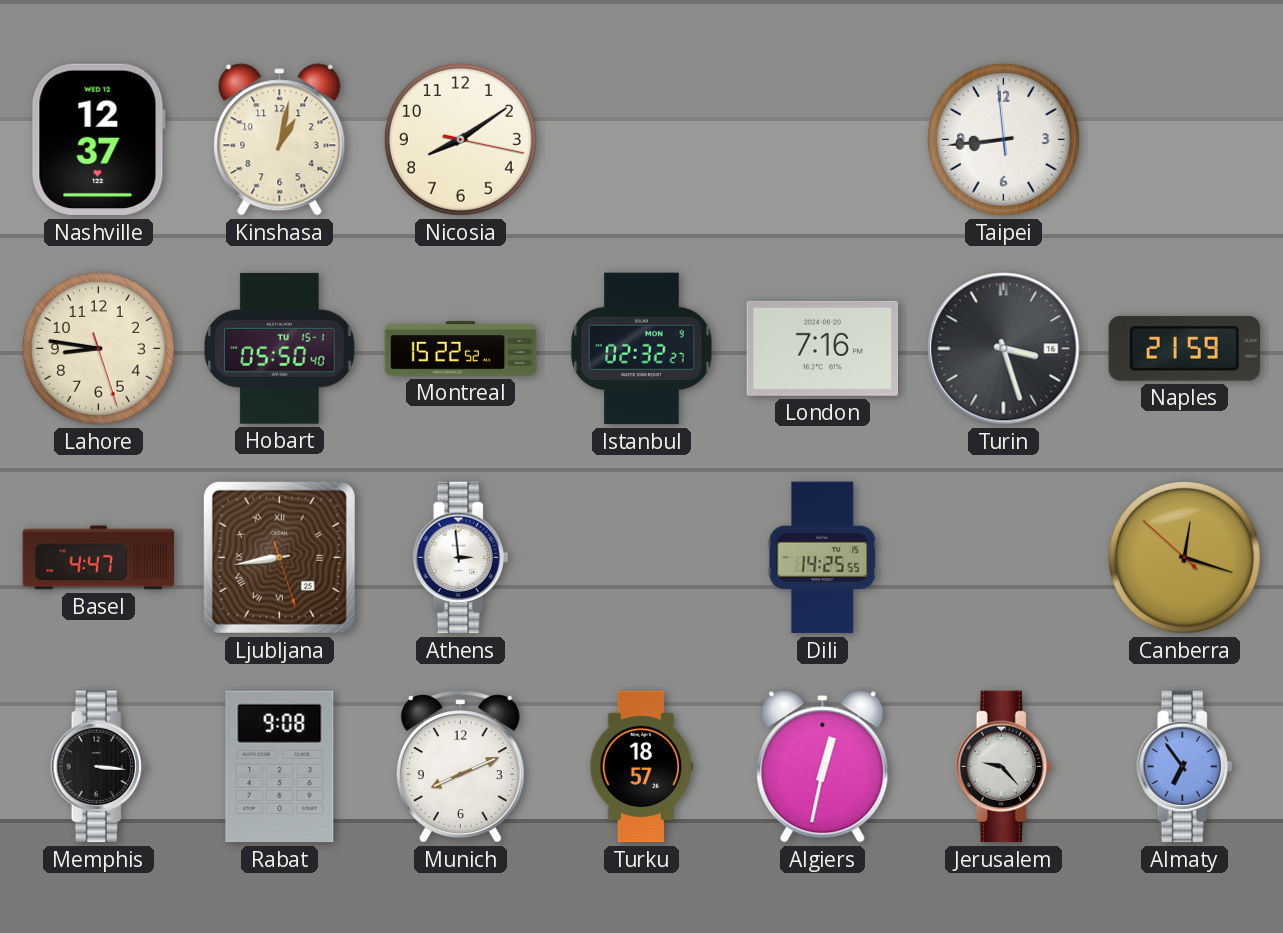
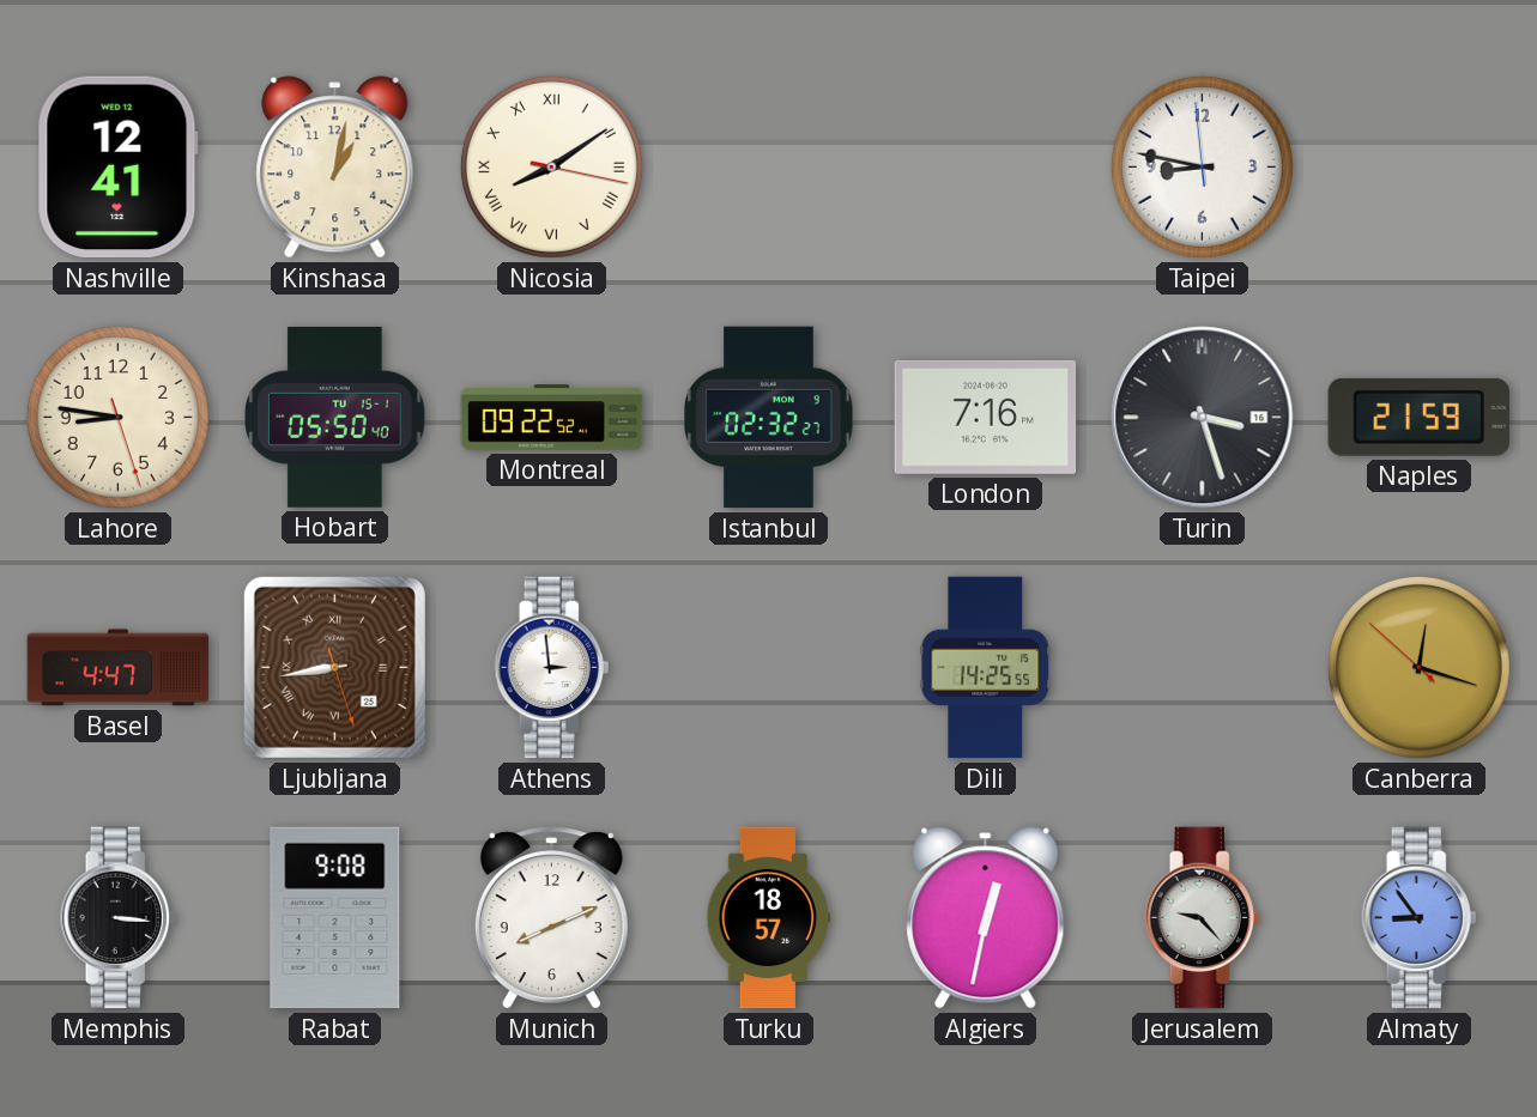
Nashville: 12:37 -> 12:41 (117, 168)
Nicosia numerals: Arabic -> Roman (551, 166)
Taipei: 8:43 -> 8:46 (1202, 166)
Montreal: 15:22 -> 09:22 (552, 418)
Almaty: 6:54 -> 8:54 (1420, 918)
